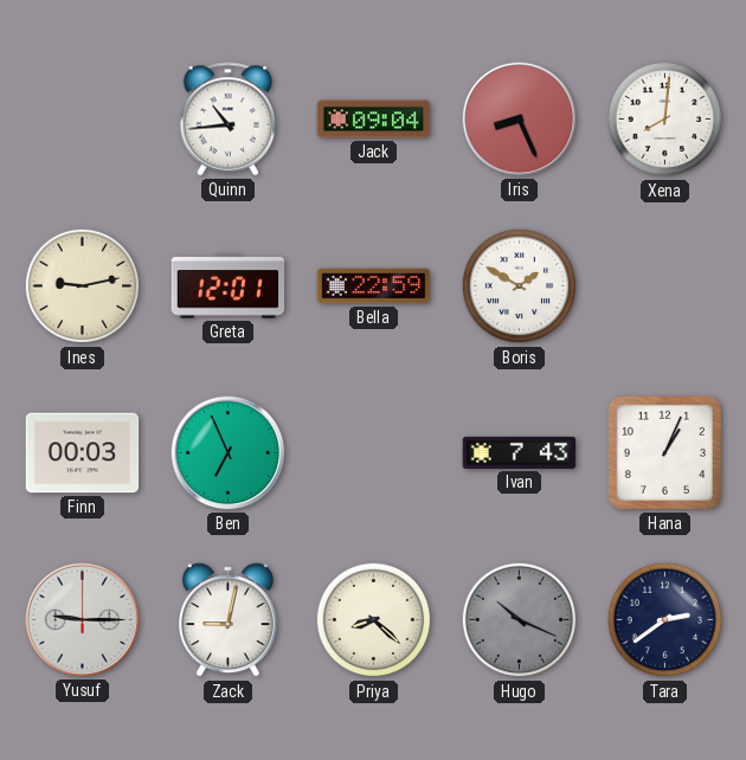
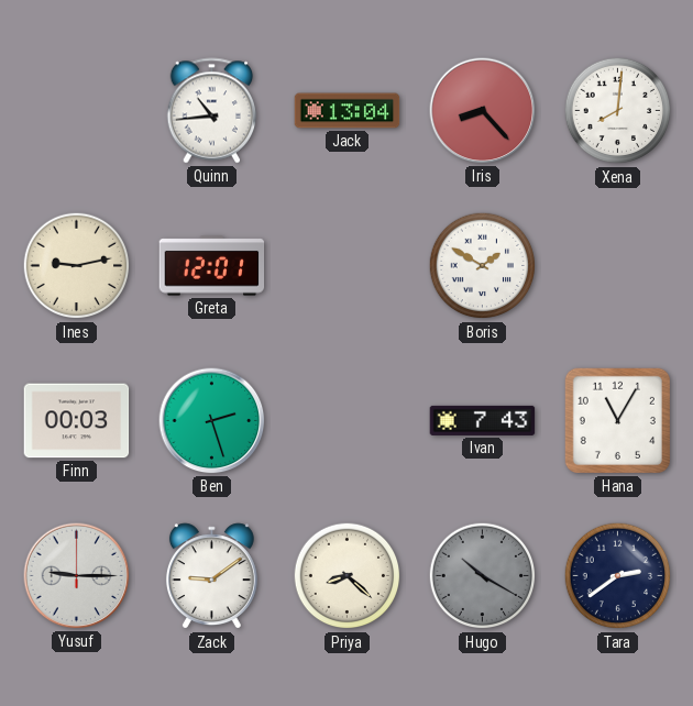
Jack: 09:04 -> 13:04 (348, 111)
Iris: 8:26 -> 8:23 (483, 111)
Bella: 22:59 -> none (374, 286)
Ben: 6:56 -> 2:27 (212, 421)
Hana: 1:04 -> 11:05 (617, 420)
Zack: 9:02 -> 9:09 (211, 576)
Hugo: 10:19 -> 10:20 (483, 576)
